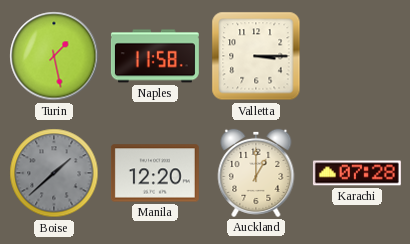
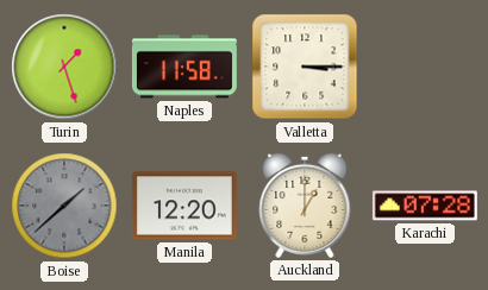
Turin: 1:28 -> 1:27 (64, 67)
